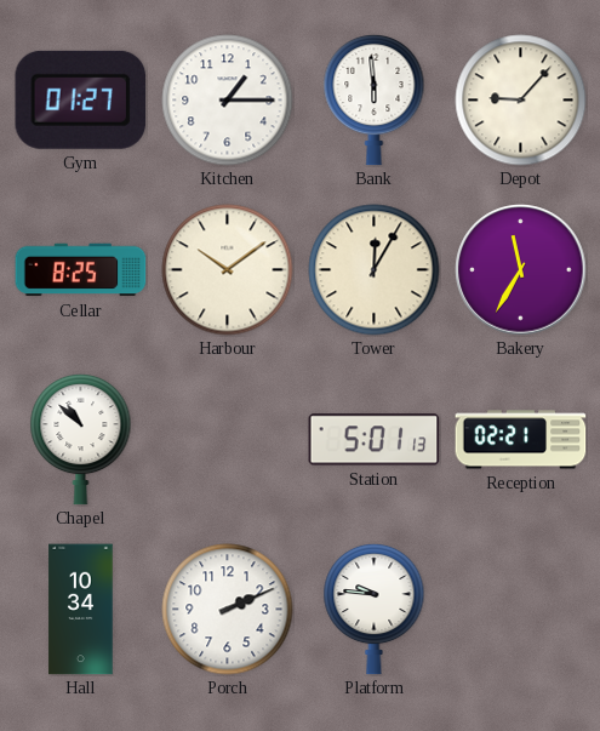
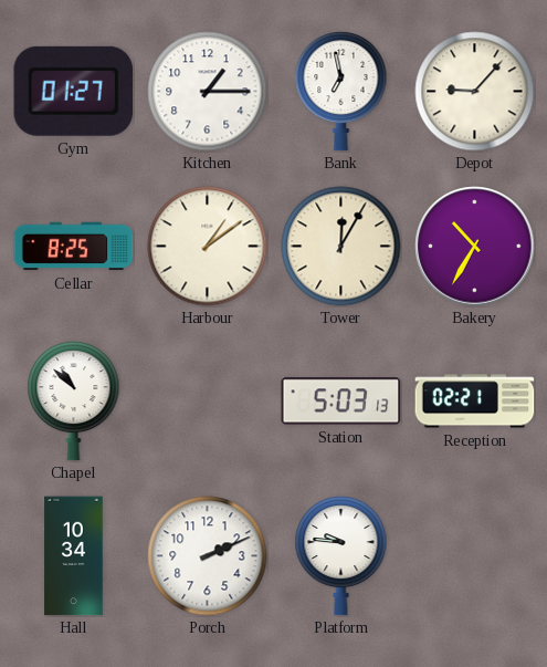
Bank: 5:59 -> 6:58 (341, 91)
Harbour: 10:09 -> 1:09 (208, 247)
Bakery: 11:35 -> 10:35 (475, 247)
Station: 5:01 -> 5:03 (341, 402)
